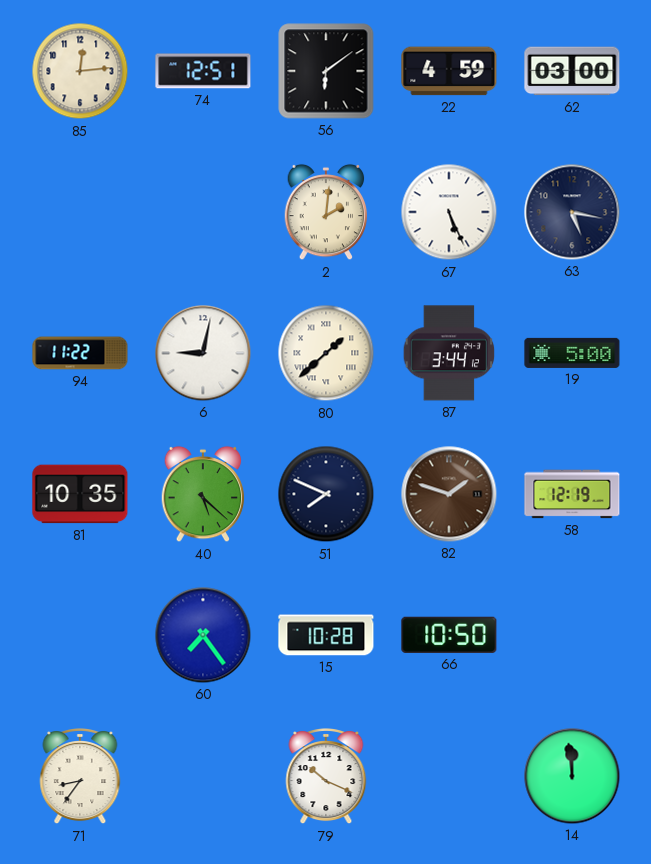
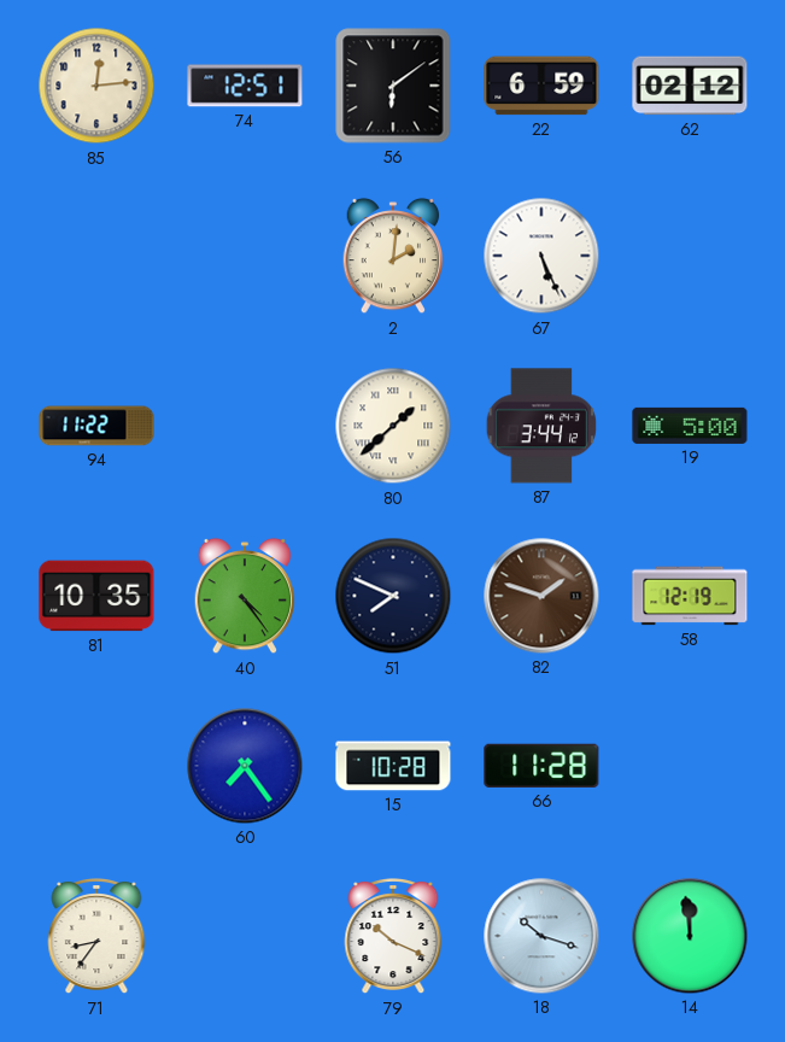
22: 4:59 -> 6:59 (541, 86)
62: 03:00 -> 02:12 (690, 86)
63: 5:17 -> none (572, 212)
6: 9:02 -> none (203, 353)
40: 5:22 -> 4:24 (245, 596)
66: 10:50 -> 11:28 (541, 766)
18: none -> 10:18 (541, 936)
